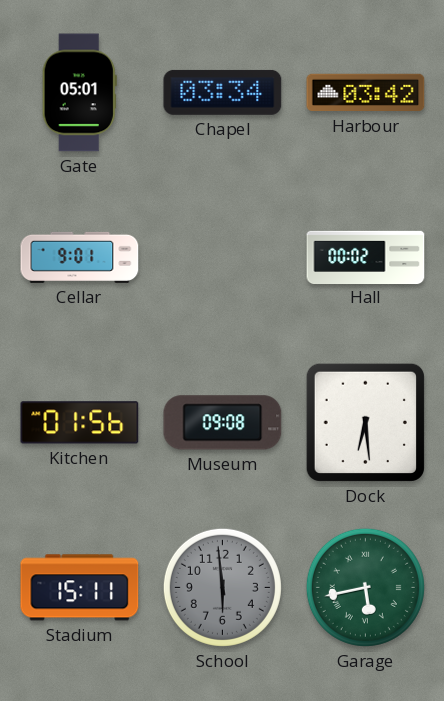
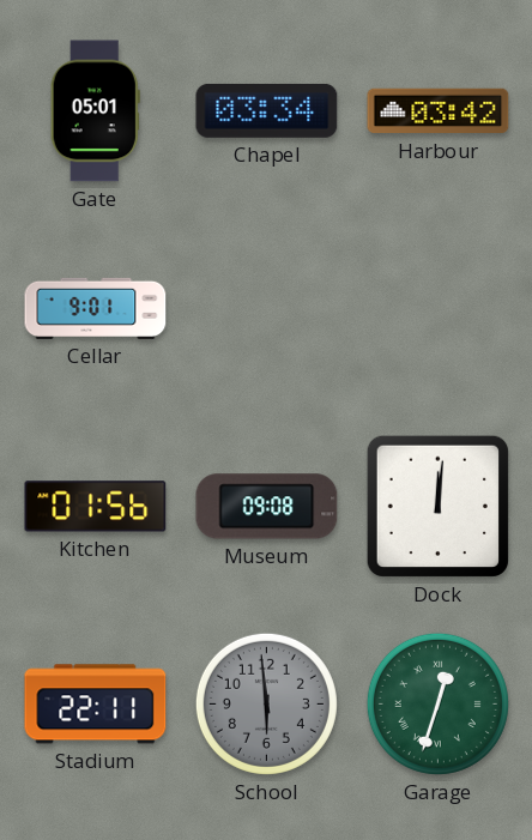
Hall: 00:02 -> none (366, 257)
Dock: 6:29 -> 12:01 (437, 506)
Stadium: 15:11 -> 22:11 (96, 705)
Garage: 5:43 -> 12:33 (437, 703)
